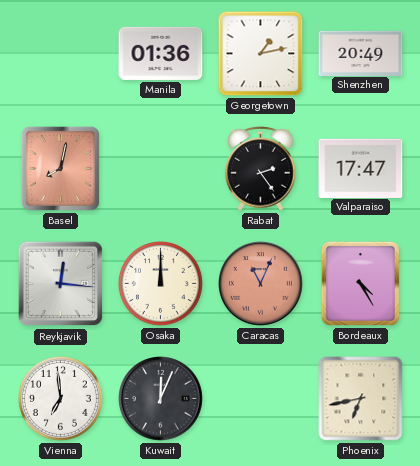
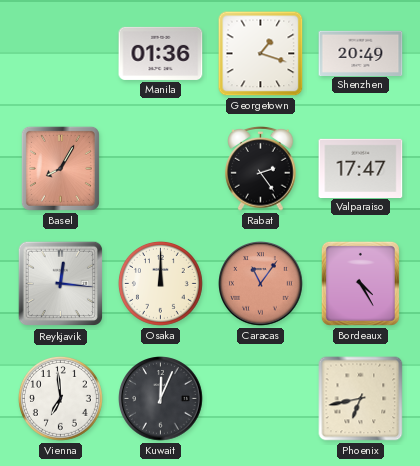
Georgetown: 1:13 -> 1:18 (261, 54)
Basel: 8:02 -> 8:05 (60, 168)
Caracas: 11:04 -> 11:06 (261, 284)
